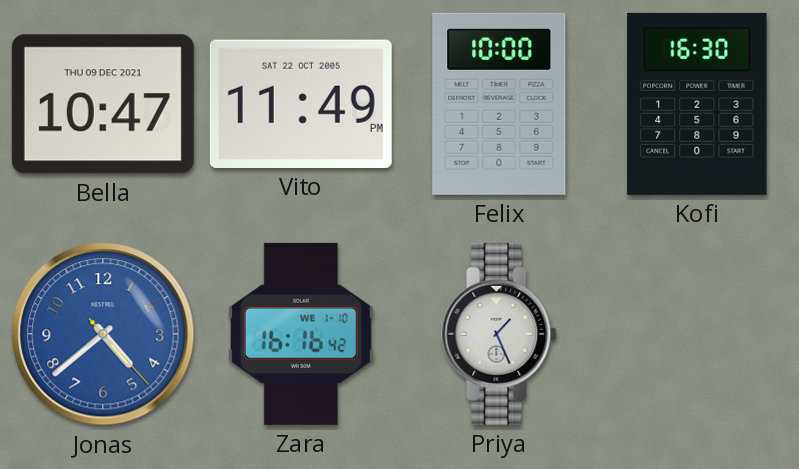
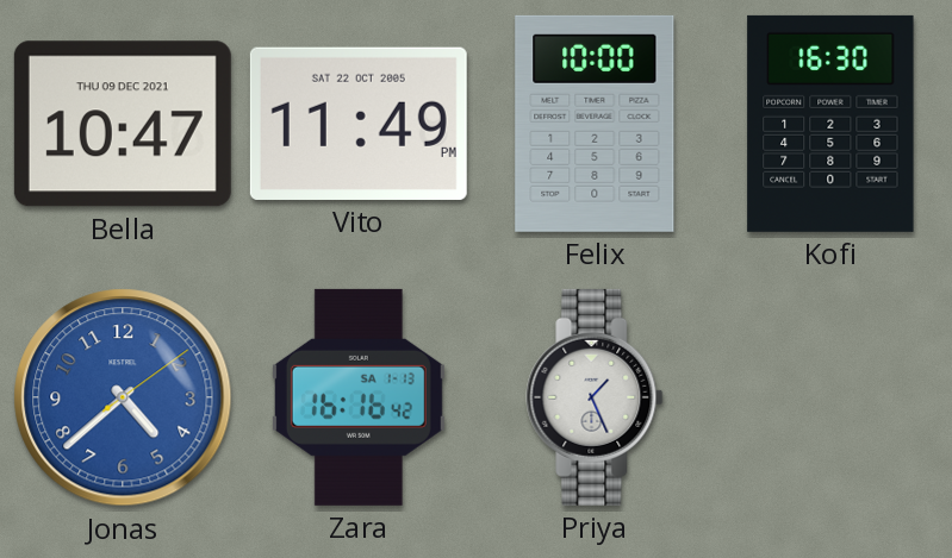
Jonas: 4:38:23 -> 4:38:09 (123, 397)
Zara date: WE 1-10 -> SA 1-13 (359, 397)
